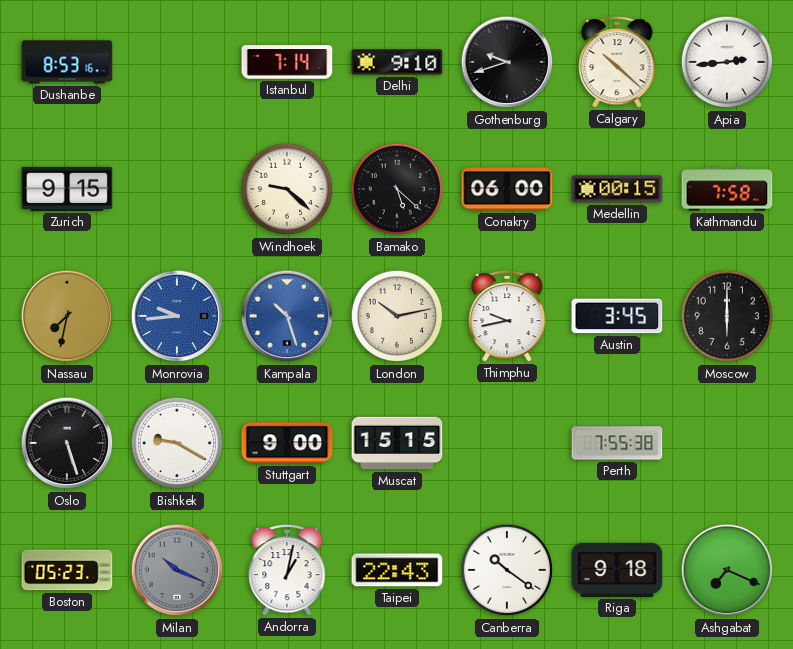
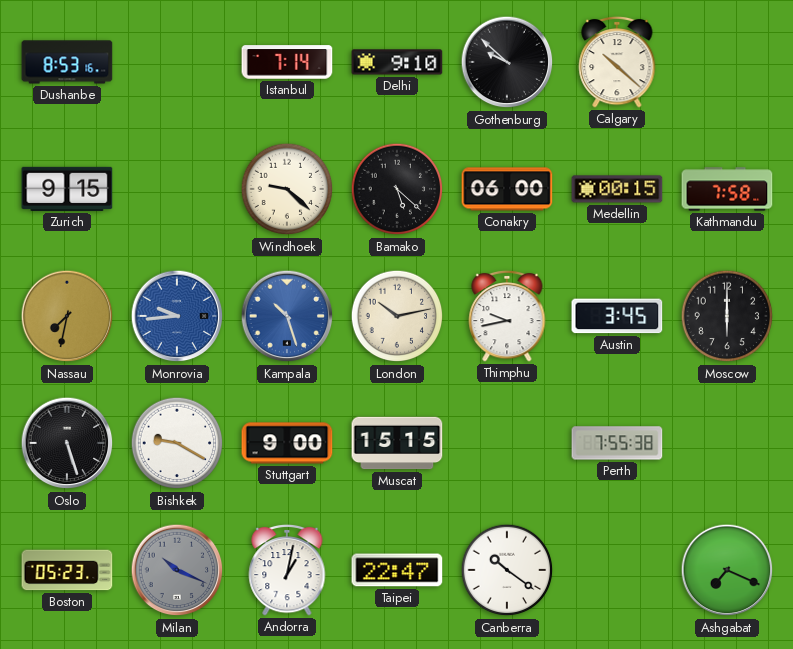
Gothenburg: 9:42 -> 9:52 (507, 62)
Apia: 2:44 -> none (727, 62)
Taipei: 22:43 -> 22:47 (397, 570)
Riga: 9:18 -> none (617, 570)
